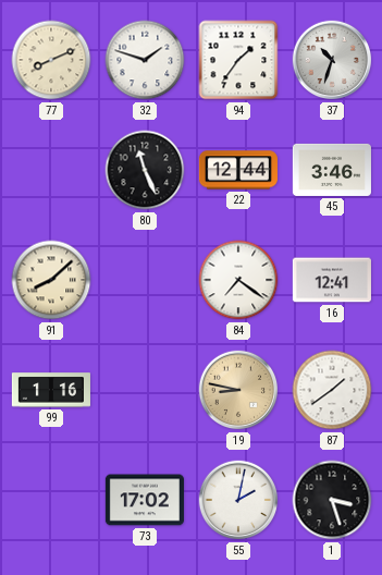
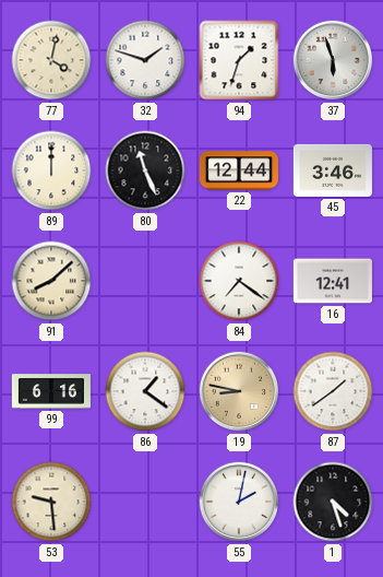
77: 8:11 -> 4:02 (51, 60)
94: 1:36 -> 1:33 (239, 60)
37: 10:33 -> 5:57 (333, 60)
89: none -> 12:00 (51, 170)
99: 1:16 -> 6:16 (51, 391)
86: none -> 1:21 (145, 391)
53: none -> 9:29 (51, 502)
73: 17:02 -> none (145, 500)
1: 3:27 -> 4:27 (333, 502)
